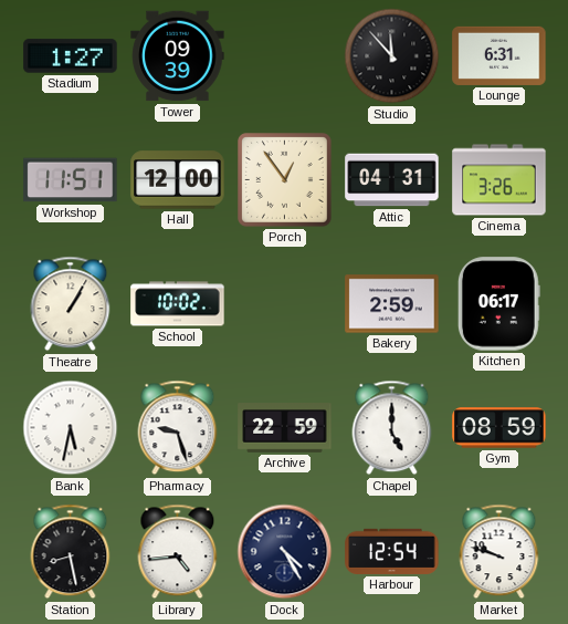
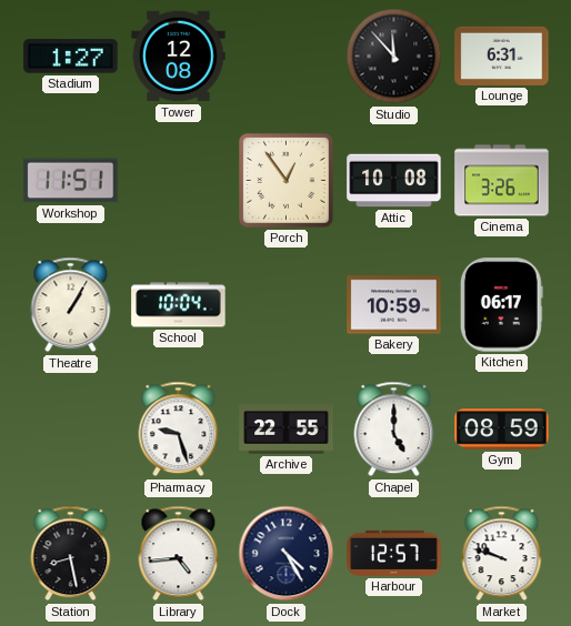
Tower: 09:39 -> 12:08 (179, 57)
Hall: 12:00 -> none (178, 180)
Attic: 04:31 -> 10:08 (394, 181)
School: 10:02 -> 10:04 (179, 305)
Bakery: 2:59 -> 10:59 (394, 305)
Bank: 5:32 -> none (71, 428)
Archive: 22:59 -> 22:55 (287, 430)
Harbour: 12:54 -> 12:57 (394, 553)
